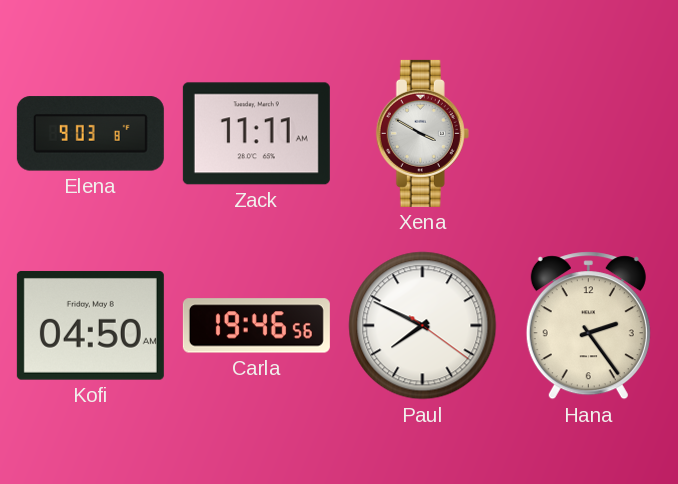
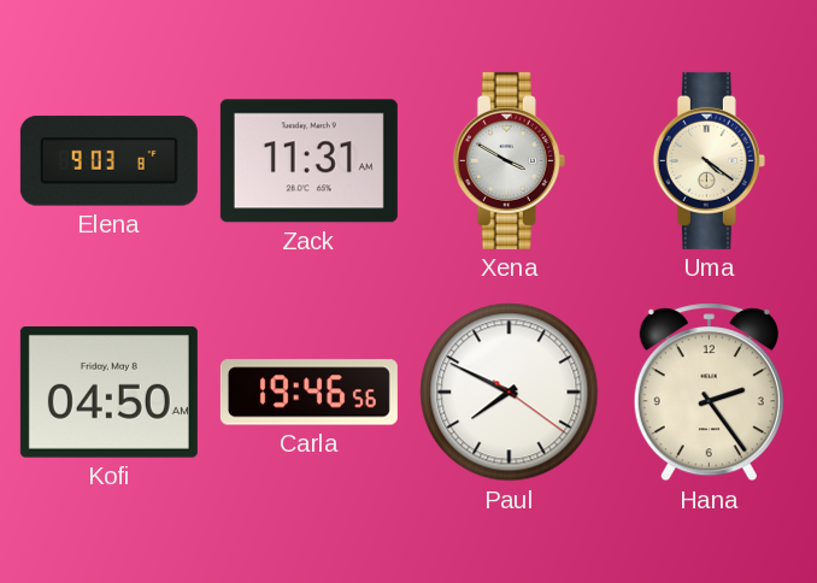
Zack: 11:11 -> 11:31 (308, 161)
Uma: none -> 4:21 (709, 160)
